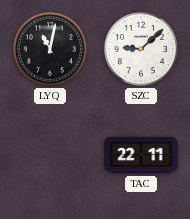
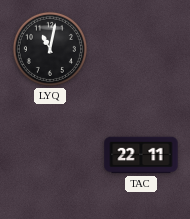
SZC: 9:08 -> none (141, 49)
